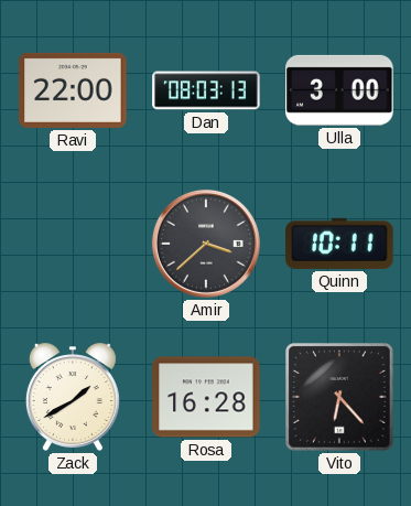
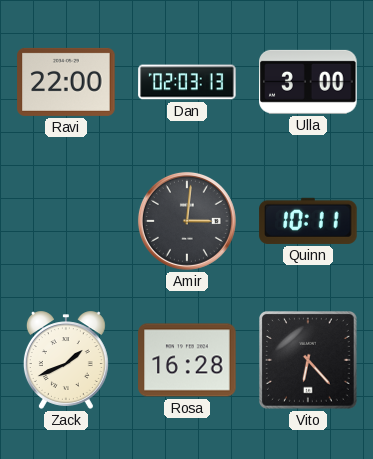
Dan: 08:03 -> 02:03 (187, 82)
Amir: 3:38 -> 3:01 (187, 221)
Zack: 1:40 -> 1:41 (66, 360)
